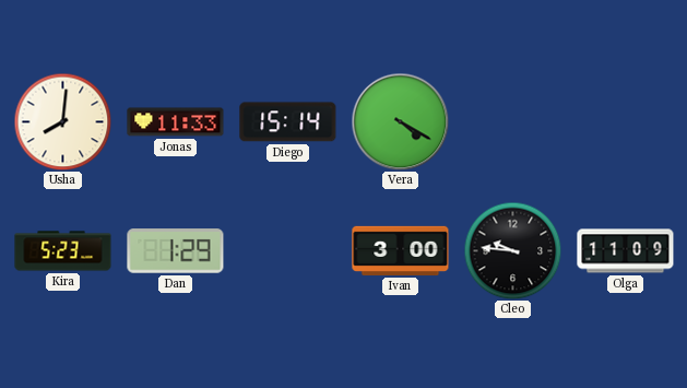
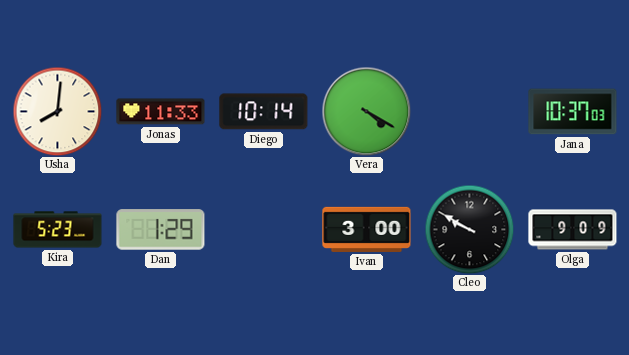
Diego: 15:14 -> 10:14 (264, 112)
Jana: none -> 10:37 (573, 112)
Cleo: 9:46 -> 9:50 (469, 229)
Olga: 11:09 -> 9:09 (573, 230)
